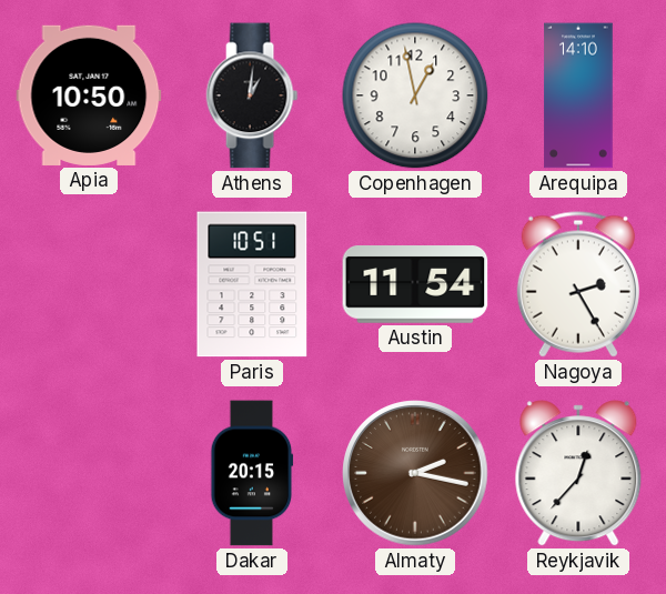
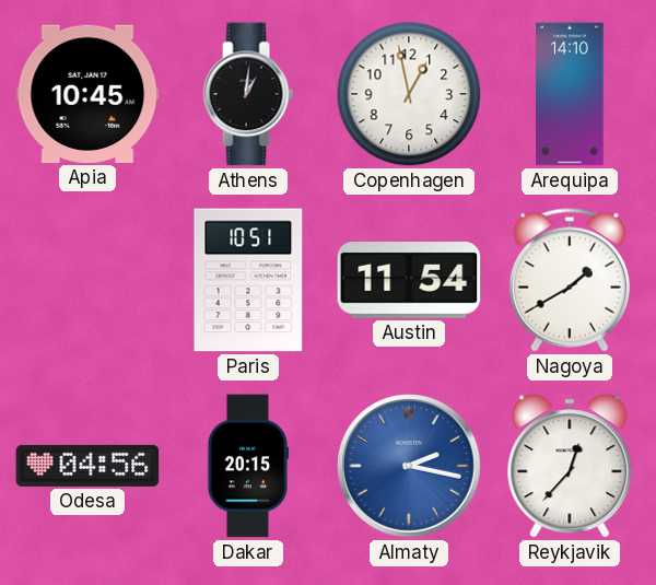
Apia: 10:50 -> 10:45 (87, 94)
Nagoya: 2:25 -> 1:40 (570, 280)
Odesa: none -> 04:56 (87, 466)
Almaty dial: brown -> blue (409, 466)
